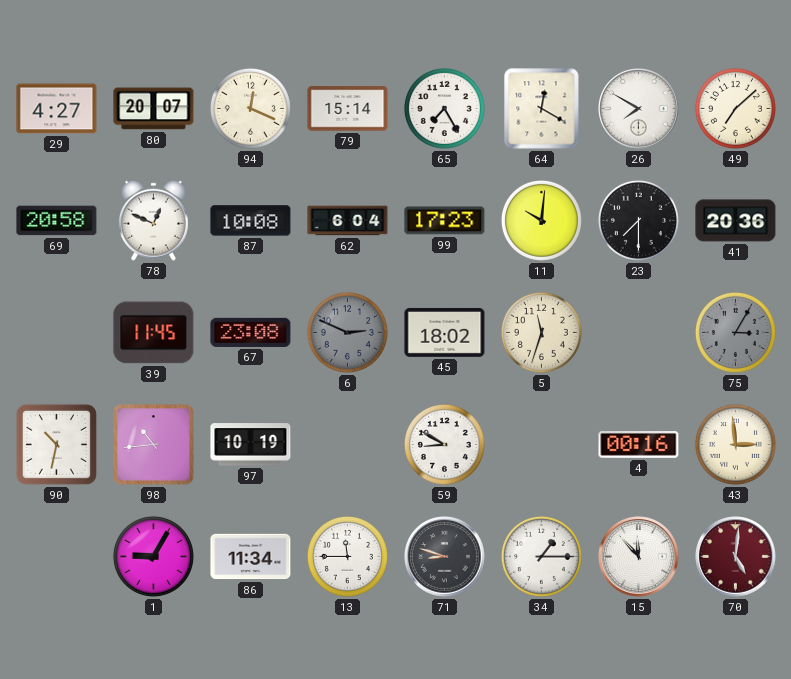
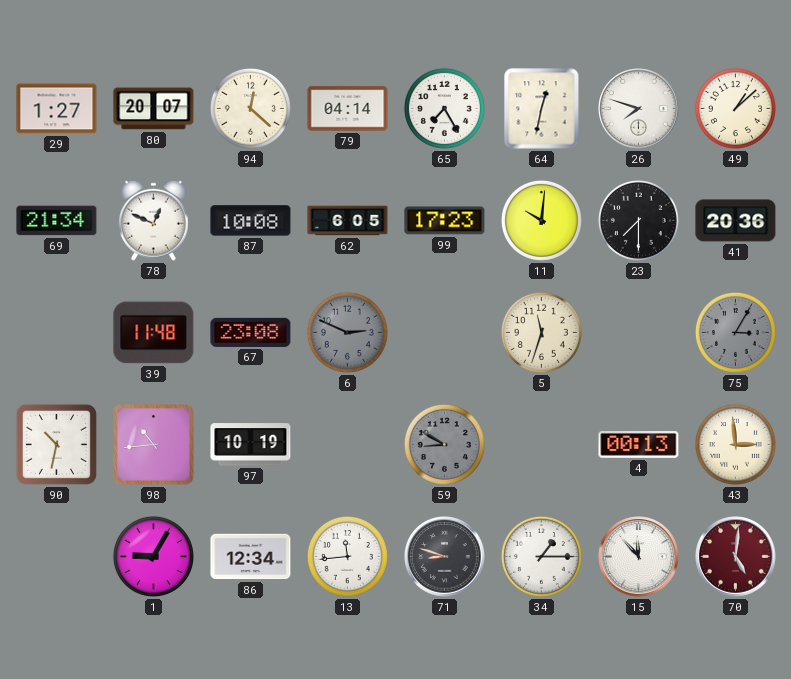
29: 4:27 -> 1:27 (57, 109)
94: 12:19 -> 12:22 (250, 108)
79: 15:14 -> 04:14 (348, 109)
64: 12:20 -> 12:32 (542, 109)
26: 7:50 -> 7:48 (639, 109)
49: 7:08 -> 1:08 (735, 108)
69: 20:58 -> 21:34 (57, 221)
62: 6:04 -> 6:05 (348, 221)
39: 11:45 -> 11:48 (154, 333)
45: 18:02 -> none (445, 332)
59 dial: white -> grey (444, 444)
4: 00:16 -> 00:13 (639, 445)
86: 11:34 -> 12:34 (251, 557)
13: 11:45 -> 11:44 (347, 556)
